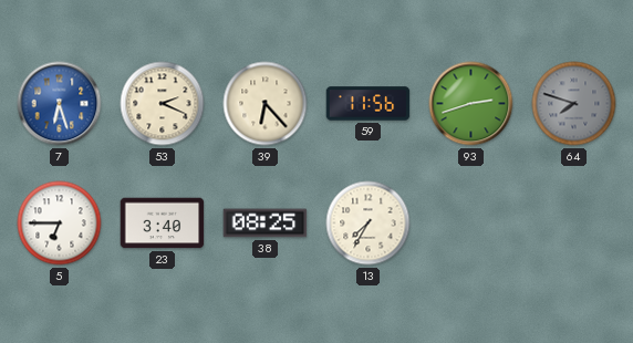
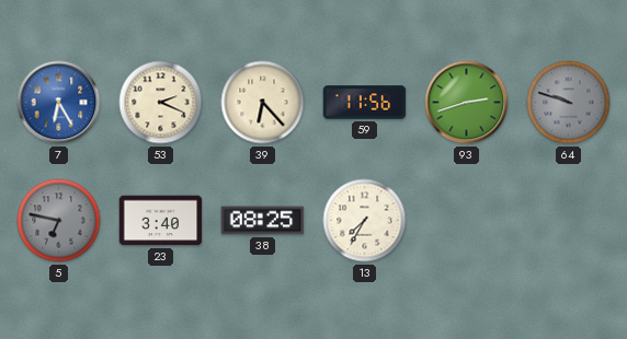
7: 6:27 -> 6:25 (59, 103)
64: 7:48 -> 9:48 (569, 103)
5: 6:45 -> 6:47 (59, 221)
5 dial: white -> grey (59, 221)
